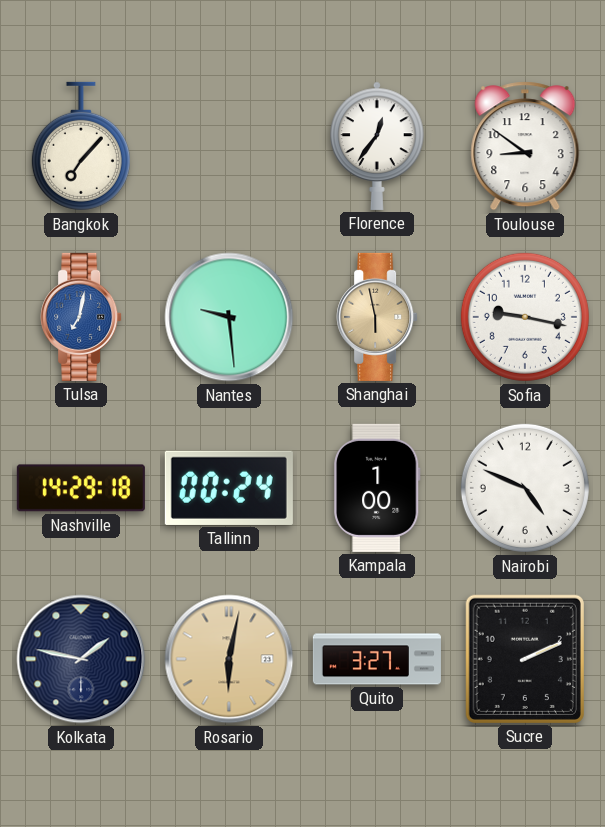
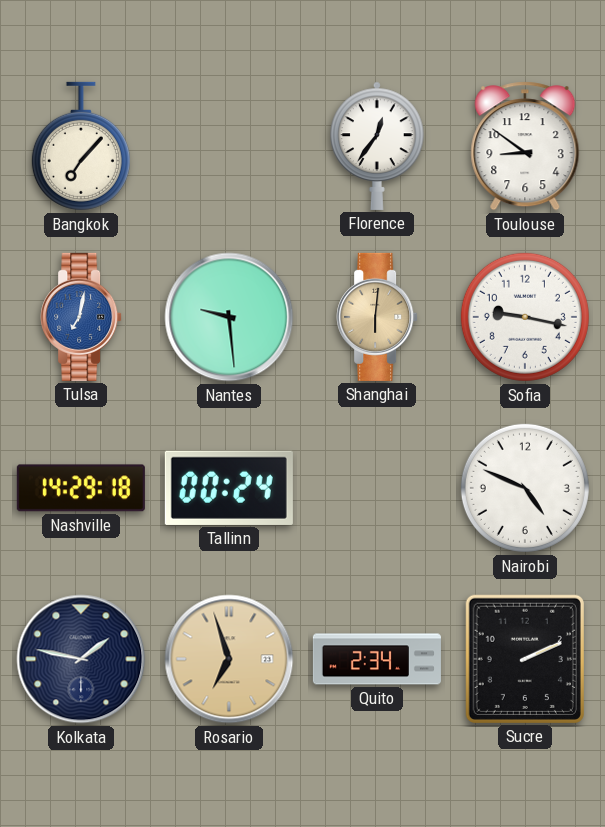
Shanghai: 5:58 -> 6:01 (377, 317)
Kampala: 1:00 -> none (378, 488)
Rosario: 6:02 -> 6:57 (229, 659)
Quito: 3:27 -> 2:34 (377, 659)
